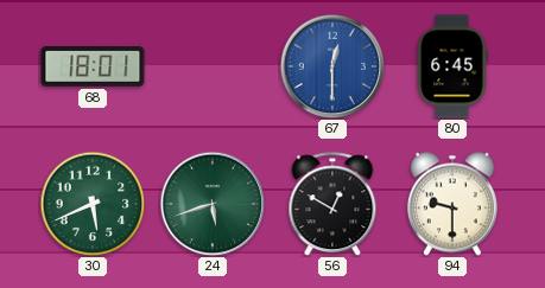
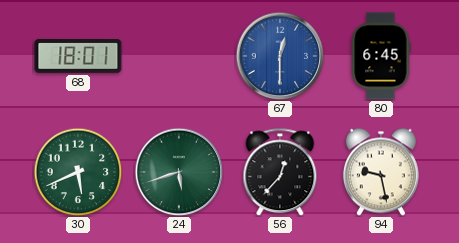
56: 12:50 -> 12:37 (280, 172)
94: 9:30 -> 9:28 (381, 172)
